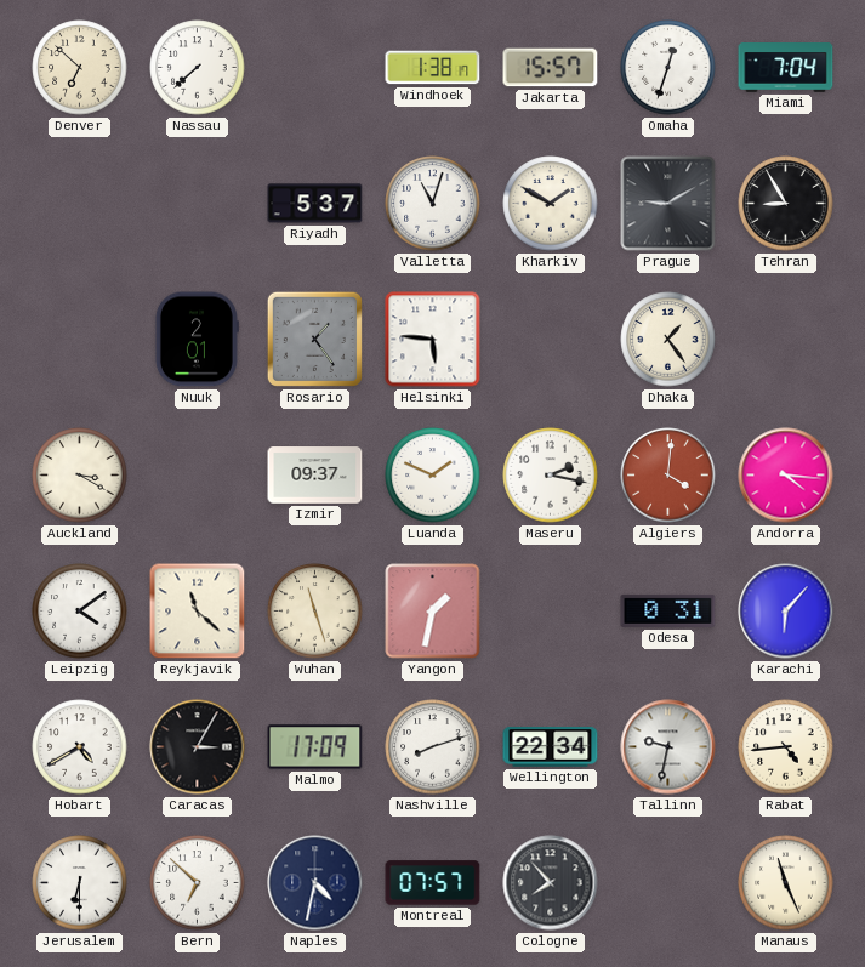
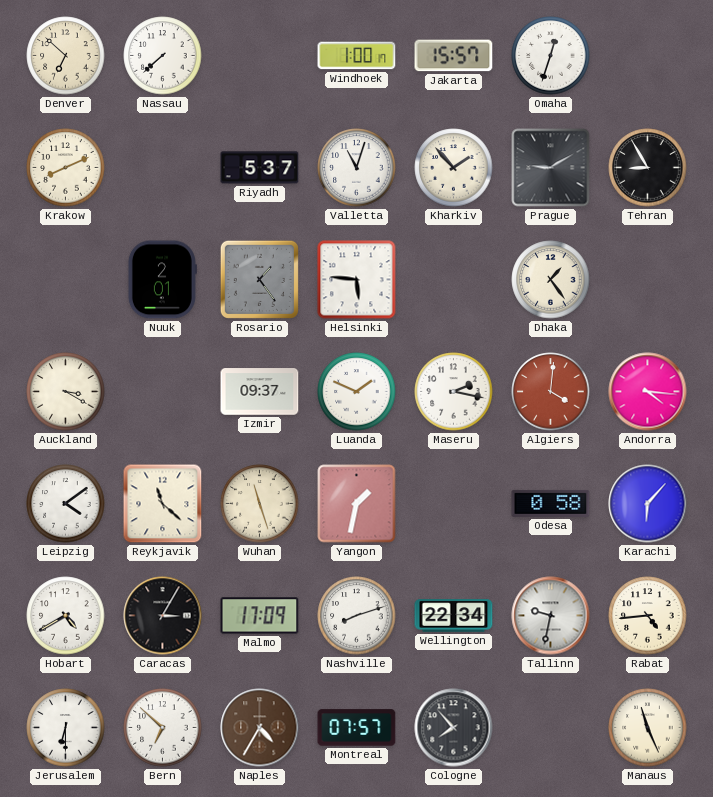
Windhoek: 1:38 -> 1:00 (357, 56)
Miami: 7:04 -> none (786, 68)
Krakow: none -> 8:11 (66, 168)
Kharkiv: 1:50 -> 1:53 (454, 168)
Odesa: 0:31 -> 0:58 (551, 503)
Naples: 4:32 -> 4:35 (260, 728)
Naples dial: navy -> brown (260, 728)
